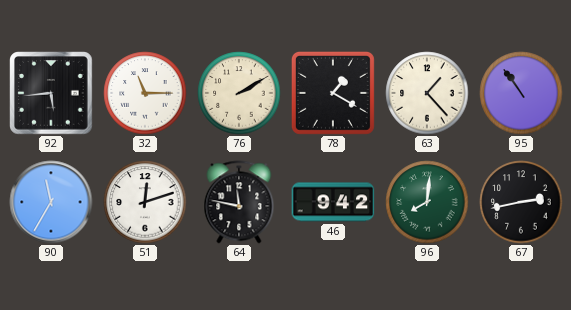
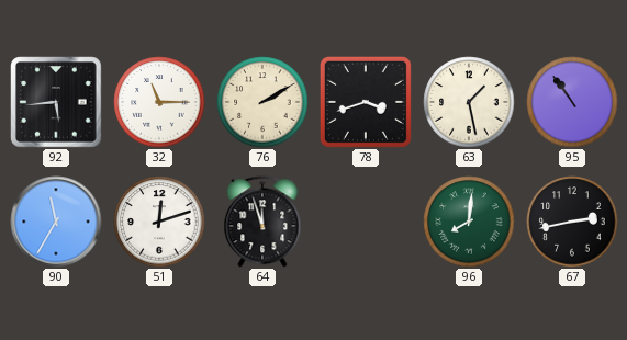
78: 1:20 -> 3:42 (366, 102)
63: 1:23 -> 1:28 (469, 102)
64: 11:47 -> 11:57 (262, 222)
46: 9:42 -> none (333, 202)
